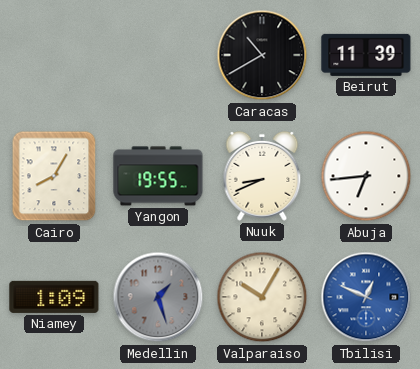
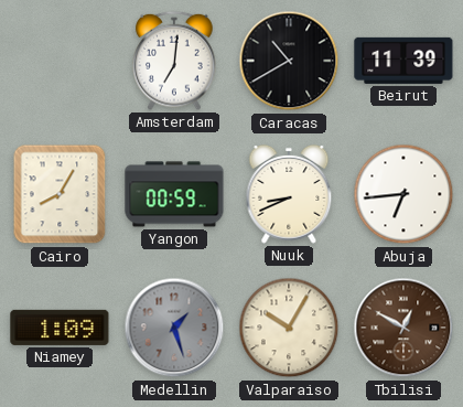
Amsterdam: none -> 7:01 (174, 61)
Yangon: 19:55 -> 00:59 (174, 194)
Tbilisi: 12:49 -> 12:50 (403, 328)
Tbilisi dial: blue -> brown (403, 328)
